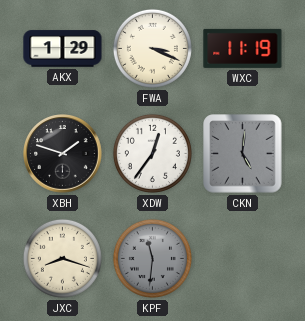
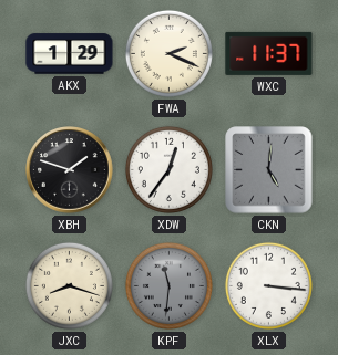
FWA: 3:19 -> 2:19 (168, 53)
WXC: 11:19 -> 11:37 (269, 53)
XLX: none -> 3:16 (268, 285)
